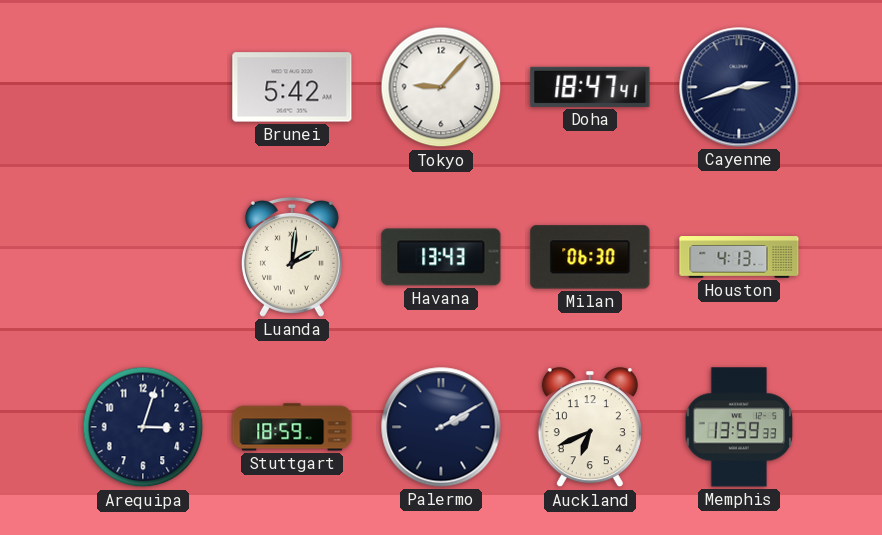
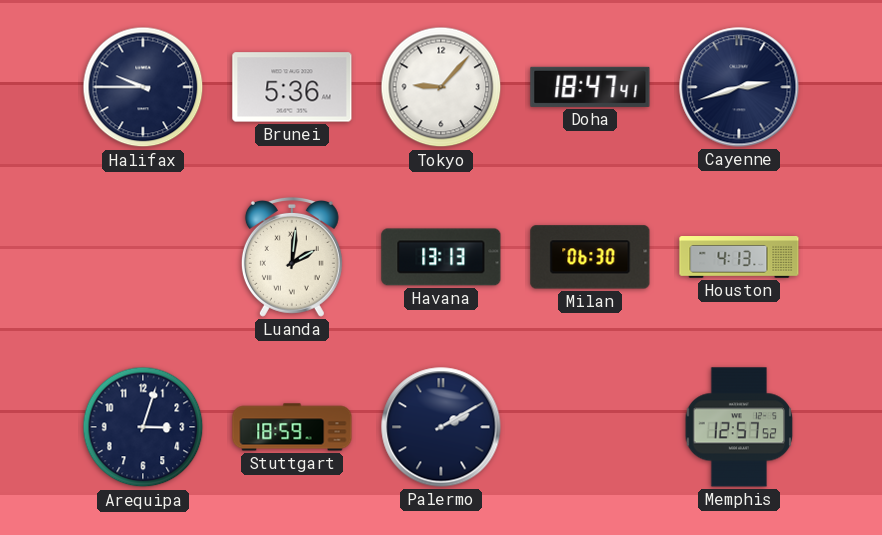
Halifax: none -> 9:45 (143, 87)
Brunei: 5:42 -> 5:36 (292, 87)
Havana: 13:43 -> 13:13 (441, 257)
Auckland: 6:41 -> none (590, 428)
Memphis: 13:59 -> 12:57 (739, 427)
